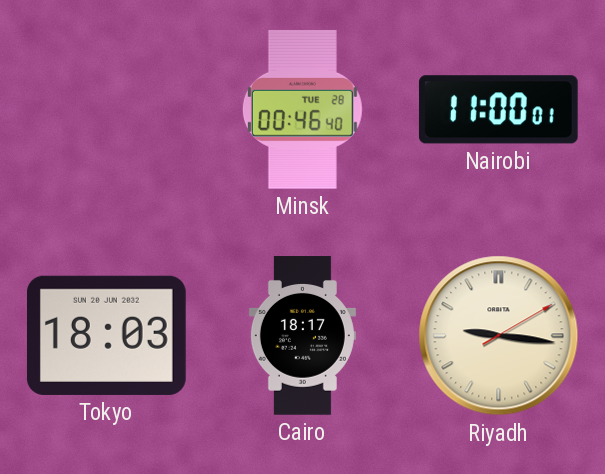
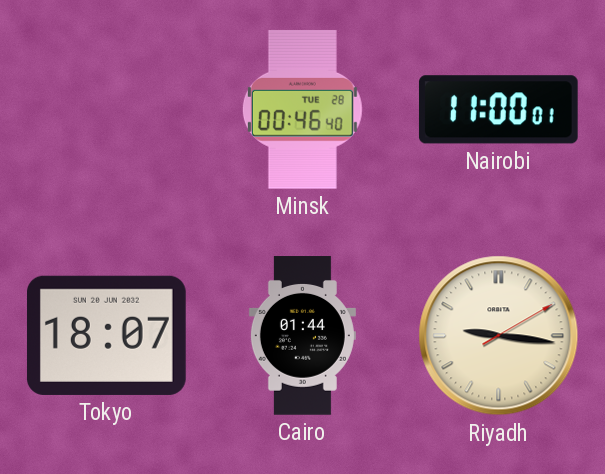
Tokyo: 18:03 -> 18:07 (106, 335)
Cairo: 18:17 -> 01:44 (302, 336)
